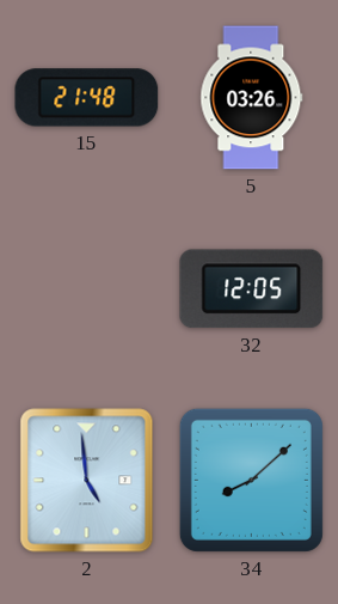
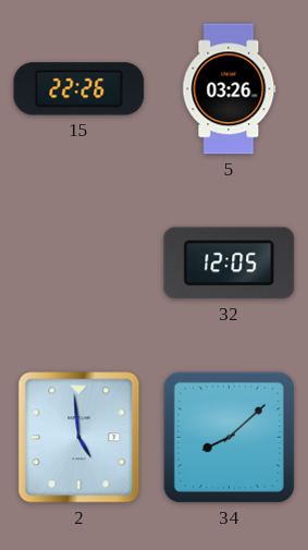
15: 21:48 -> 22:26 (79, 89)
